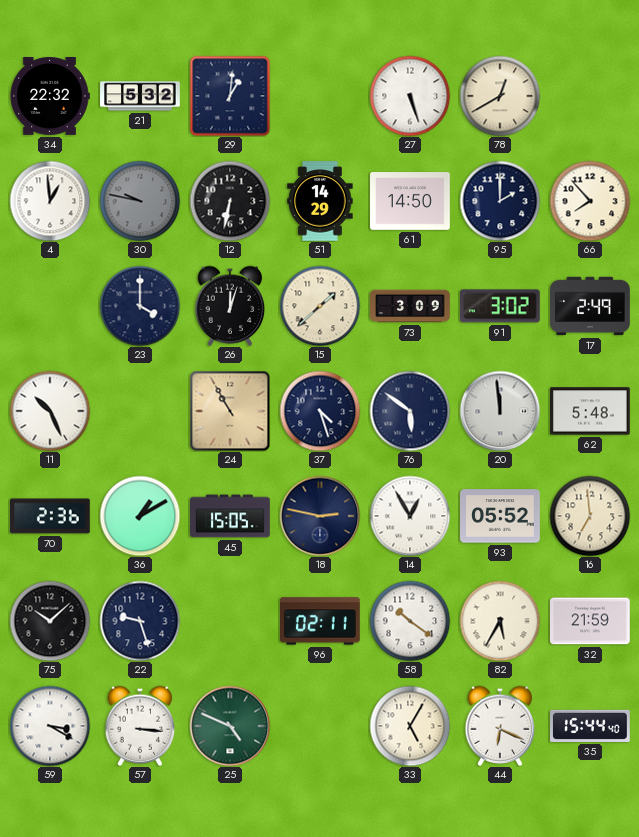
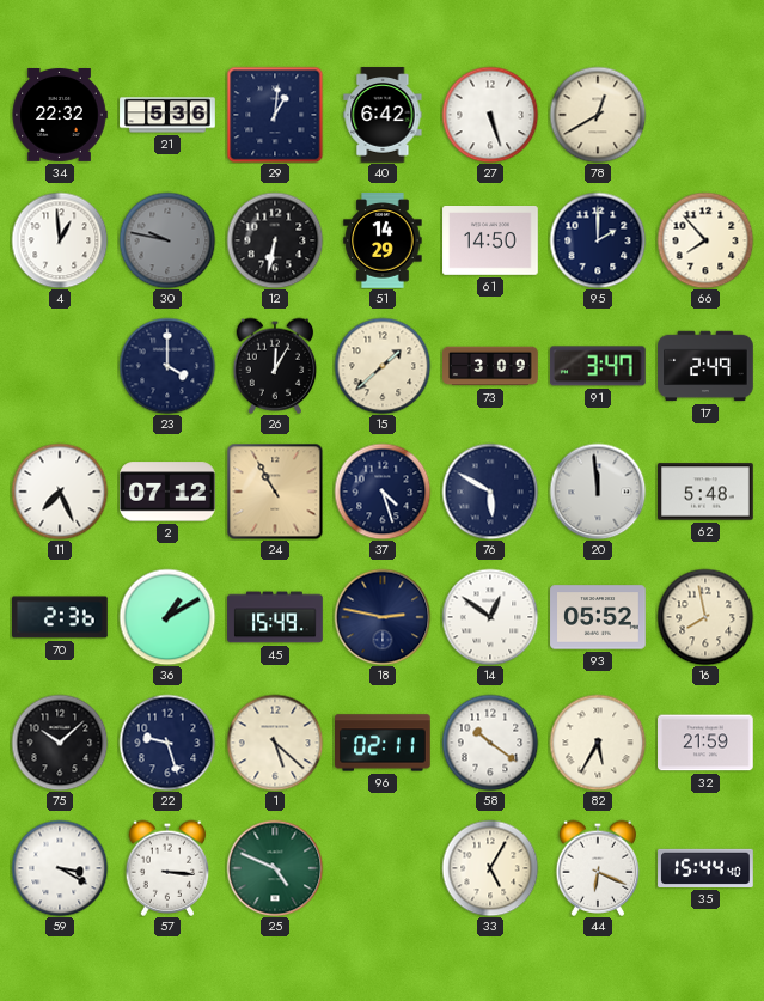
21: 5:32 -> 5:36 (167, 115)
40: none -> 6:42 (383, 115)
26: 12:03 -> 12:05 (275, 366)
91: 3:02 -> 3:47 (598, 366)
11: 10:26 -> 7:26 (60, 492)
2: none -> 07:12 (167, 492)
76: 5:51 -> 5:50 (490, 492)
45: 15:05 -> 15:49 (275, 617)
14: 12:55 -> 12:51 (490, 617)
16: 6:59 -> 7:58 (705, 617)
1: none -> 5:22 (275, 743)
